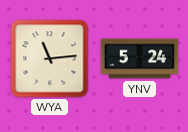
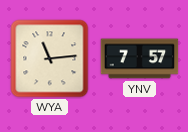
YNV: 5:24 -> 7:57 (140, 59)
